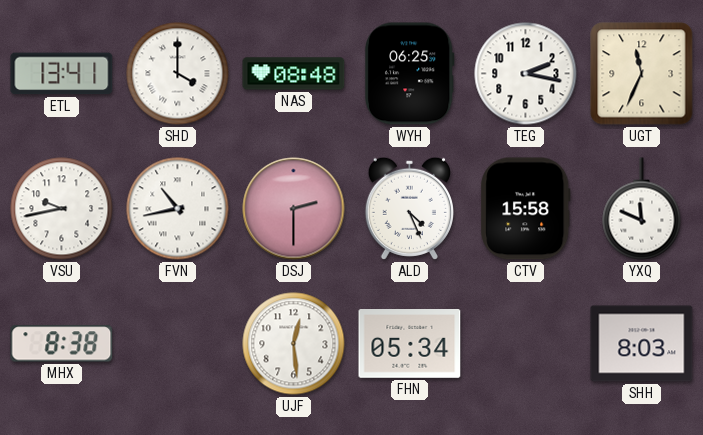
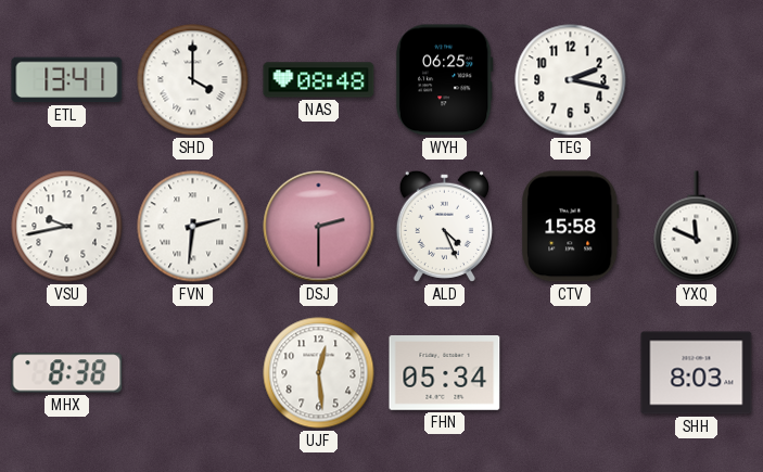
UGT: 11:34 -> none (642, 74)
FVN: 10:43 -> 2:31 (193, 227)
